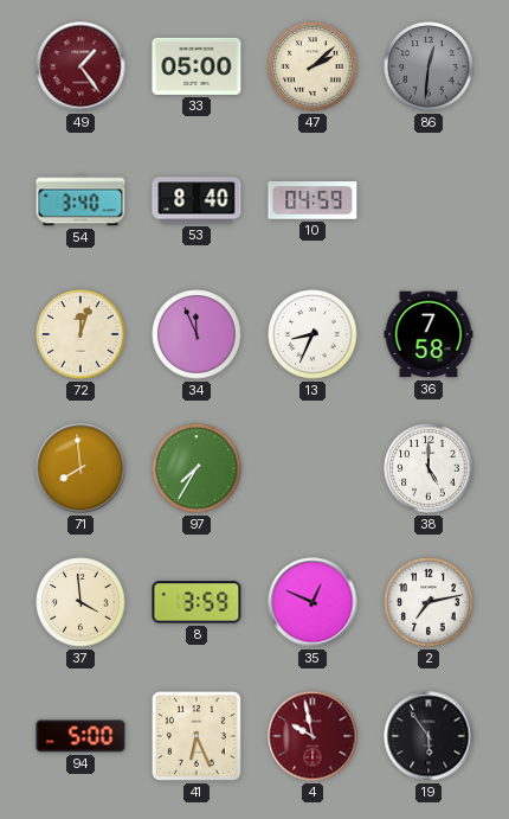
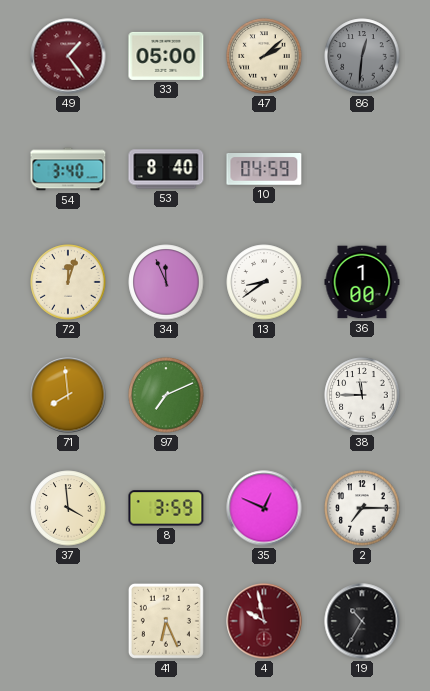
13: 8:34 -> 8:39 (264, 282)
36: 7:58 -> 1:00 (362, 282)
97: 7:35 -> 7:11 (166, 395)
38: 5:00 -> 11:45 (362, 395)
2: 7:13 -> 7:15 (362, 508)
94: 5:00 -> none (80, 736)
19: 5:54 -> 10:35 (362, 621)
